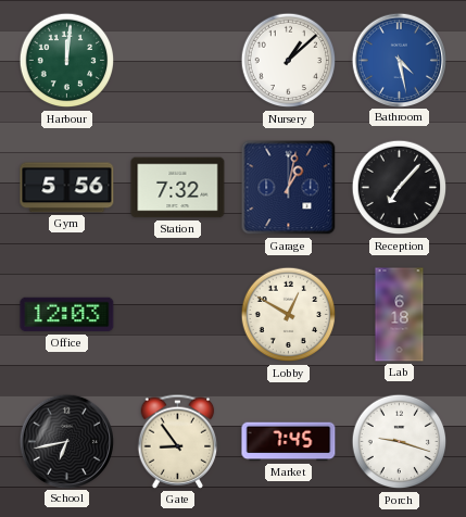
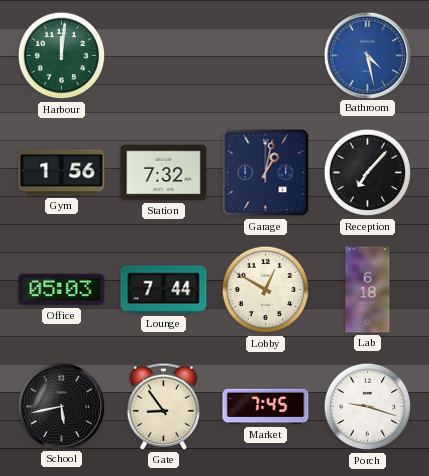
Nursery: 1:08 -> none (289, 61)
Gym: 5:56 -> 1:56 (62, 173)
Office: 12:03 -> 05:03 (62, 290)
Lounge: none -> 7:44 (164, 290)
School: 6:43 -> 5:43 (61, 406)
